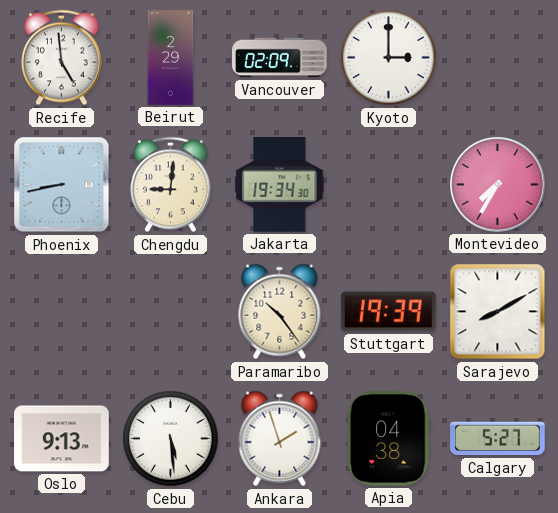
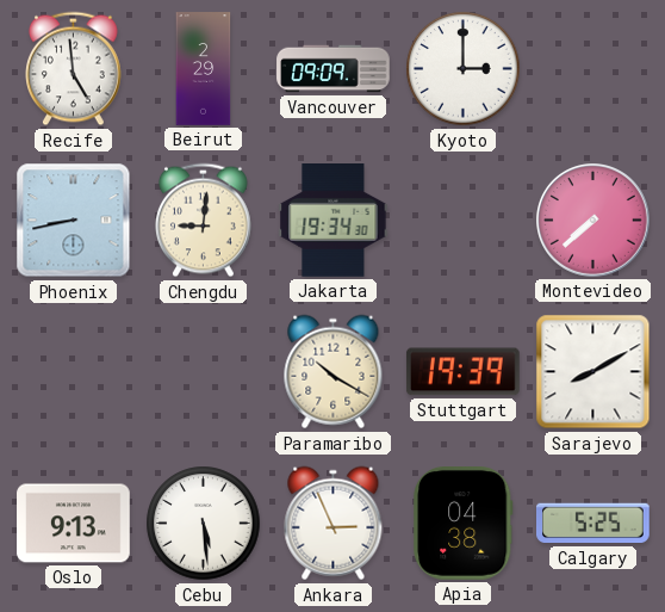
Vancouver: 02:09 -> 09:09 (334, 69)
Montevideo: 7:35 -> 7:38 (593, 221)
Paramaribo: 10:24 -> 10:20 (334, 372)
Ankara: 1:57 -> 2:56 (334, 524)
Calgary: 5:27 -> 5:25 (593, 524)
